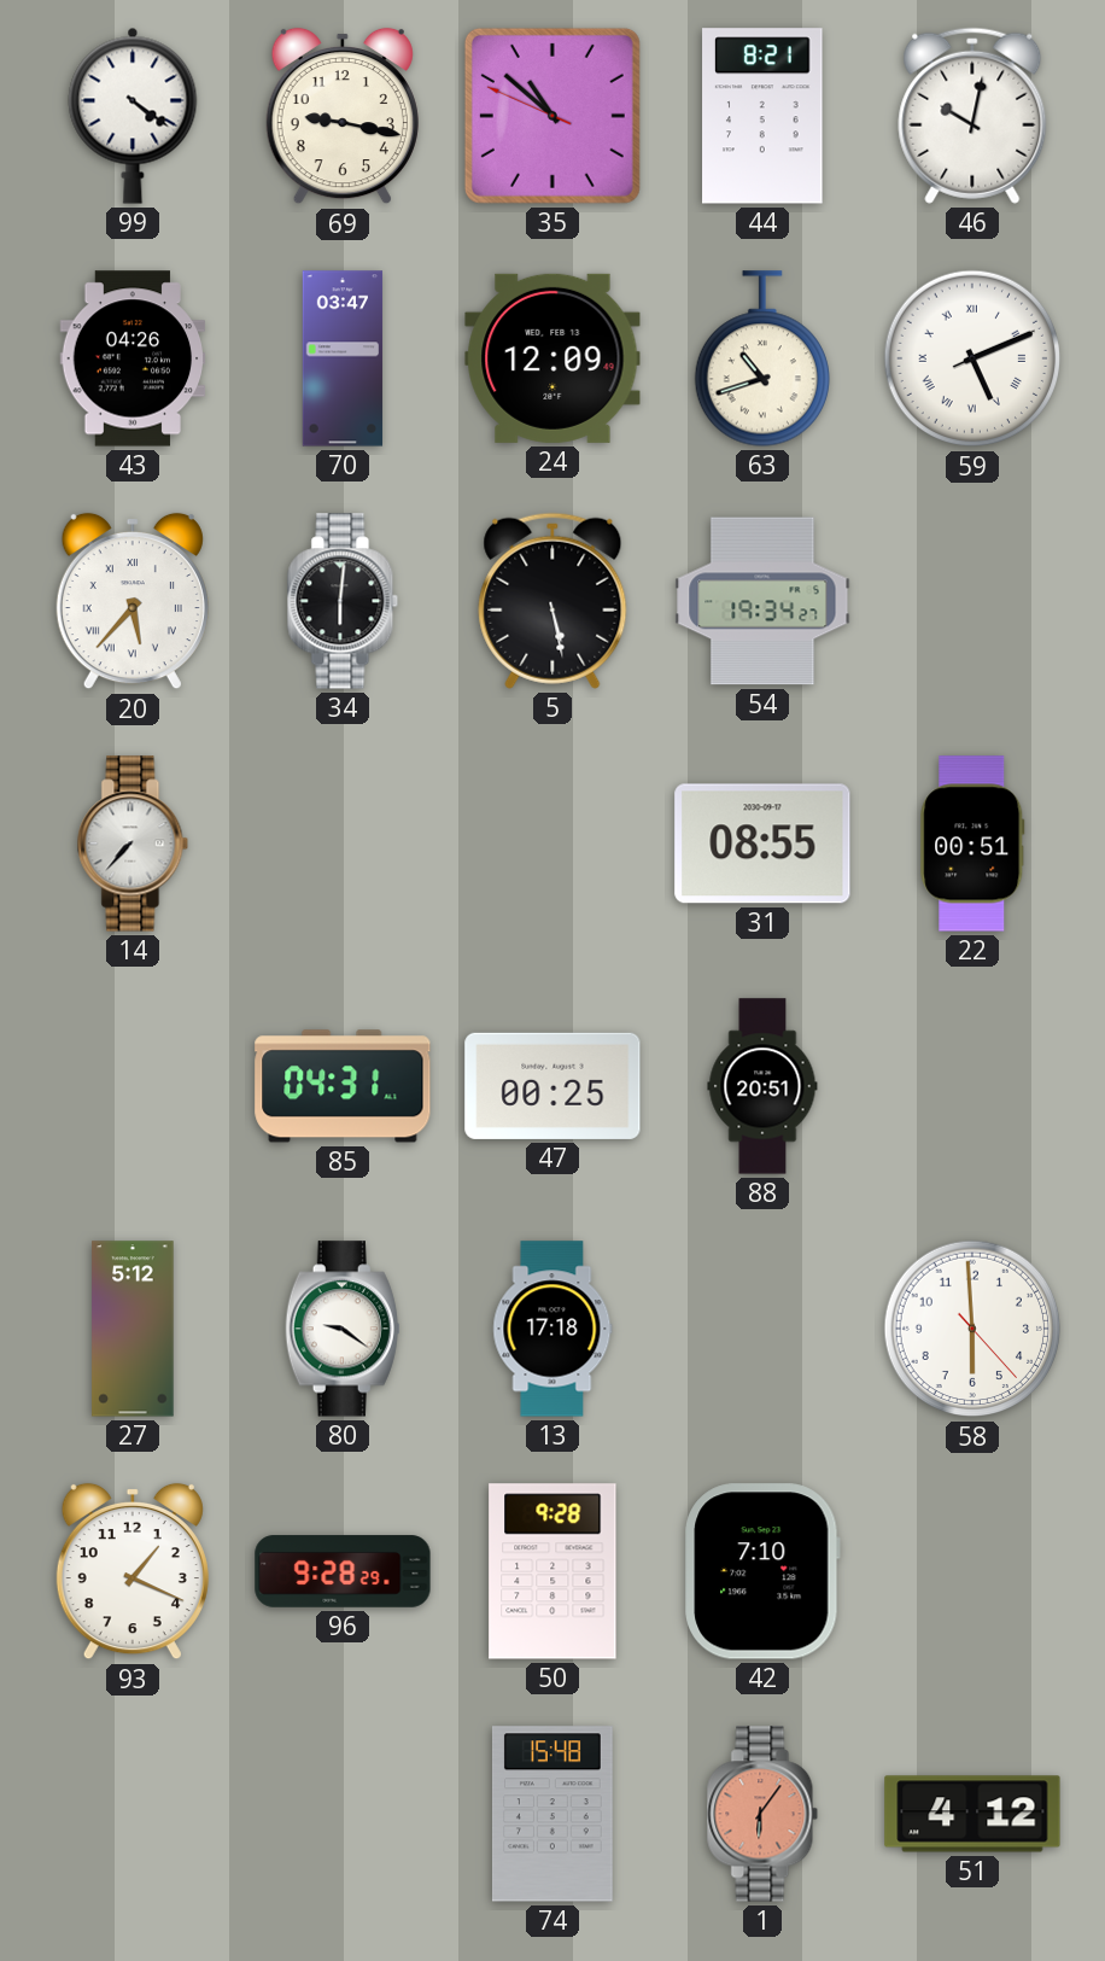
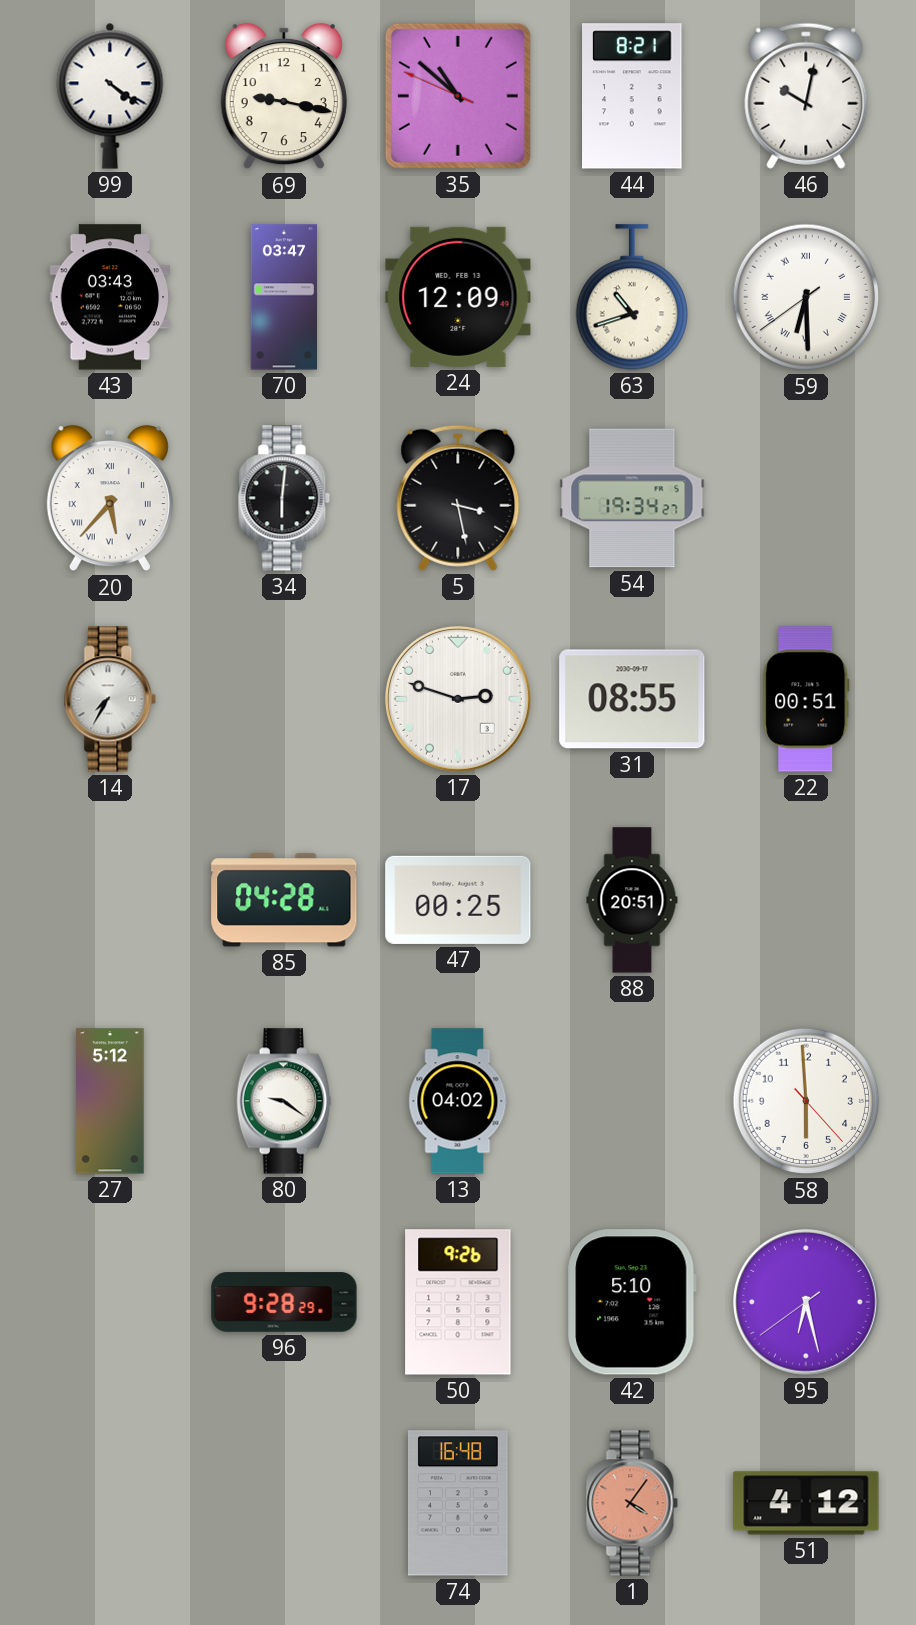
43: 04:26 -> 03:43 (110, 297)
59: 5:11 -> 6:29 (806, 297)
5: 5:28 -> 3:28 (458, 498)
14: 7:37 -> 7:35 (110, 699)
17: none -> 2:48 (459, 700)
85: 04:31 -> 04:28 (284, 900)
13: 17:18 -> 04:02 (458, 1101)
93: 1:19 -> none (133, 1571)
50: 9:28 -> 9:26 (458, 1302)
42: 7:10 -> 5:10 (632, 1302)
95: none -> 6:27 (807, 1303)
74: 15:48 -> 16:48 (458, 1503)
1: 6:06 -> 4:06 (632, 1503)
